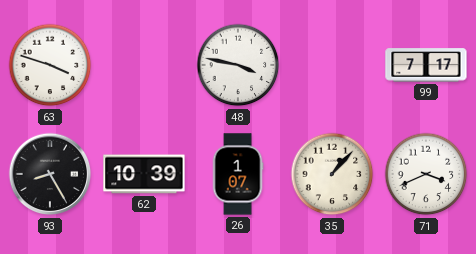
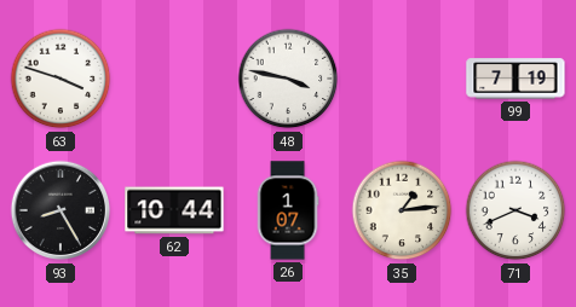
99: 7:17 -> 7:19 (515, 79)
62: 10:39 -> 10:44 (174, 210)
35: 1:07 -> 1:14 (402, 210)
